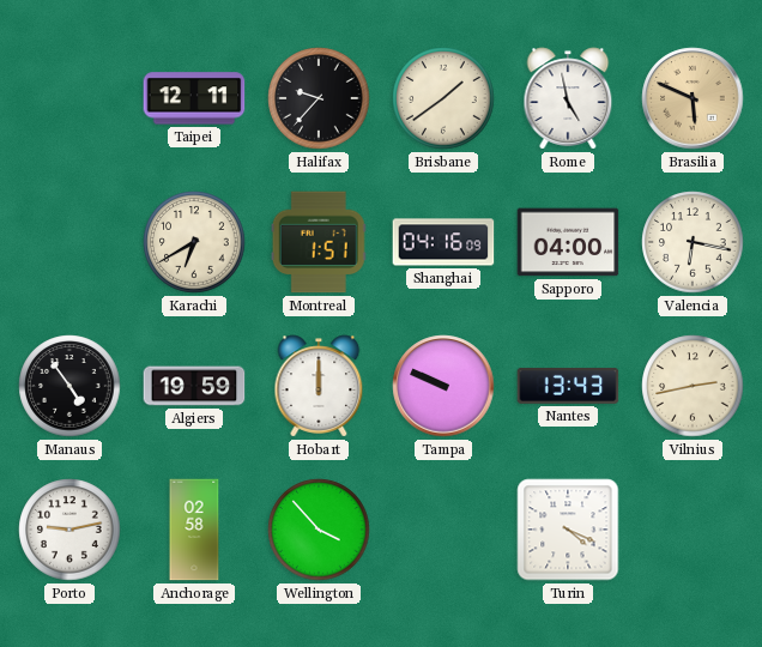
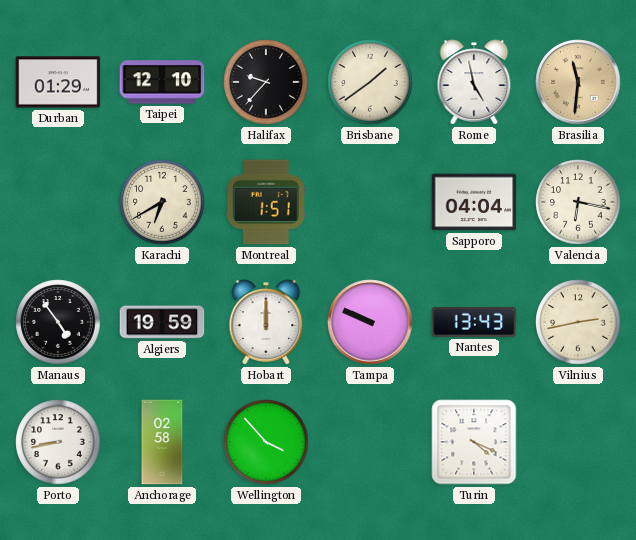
Durban: none -> 01:29 (58, 82)
Taipei: 12:11 -> 12:10 (162, 82)
Brasilia: 5:49 -> 11:31 (578, 82)
Shanghai: 04:16 -> none (443, 242)
Sapporo: 04:00 -> 04:04 (474, 202)
Porto: 9:13 -> 8:43 (58, 442)
